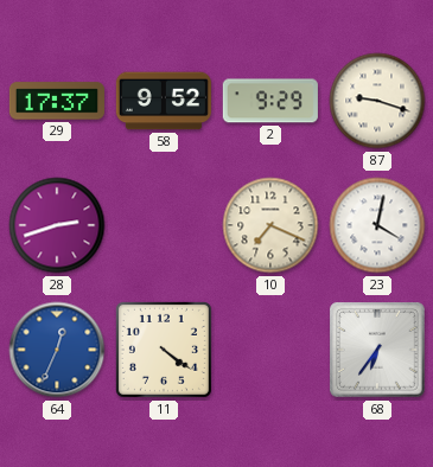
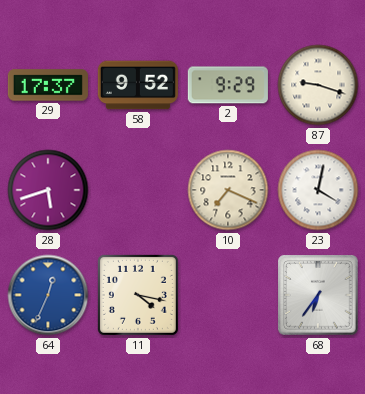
28: 2:42 -> 5:42 (48, 190)
11: 4:21 -> 4:17 (138, 295)
